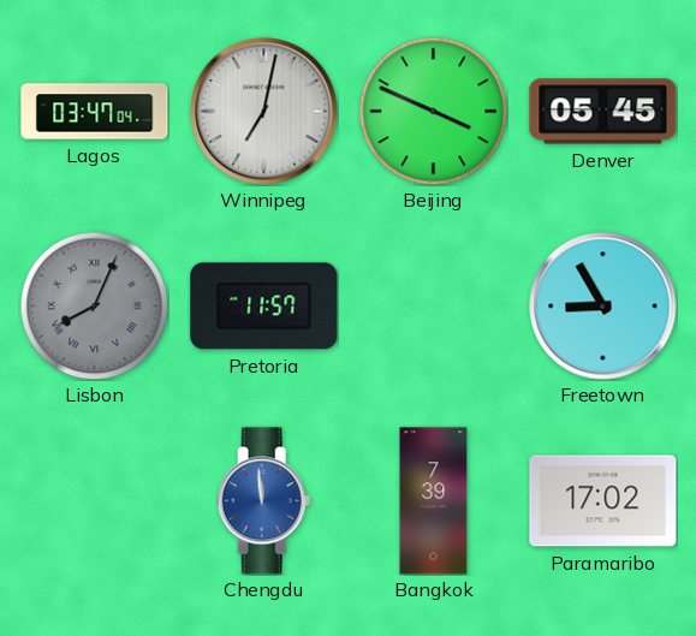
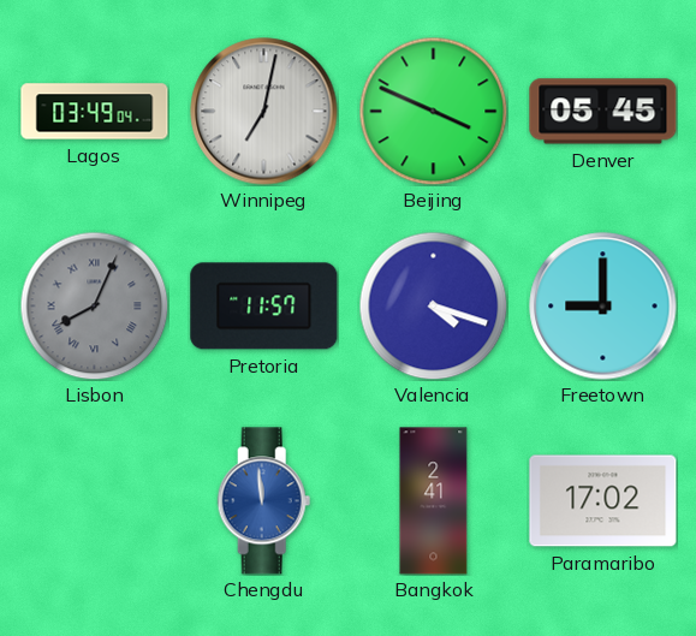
Lagos: 03:47 -> 03:49 (95, 112)
Valencia: none -> 4:18 (433, 305)
Freetown: 8:55 -> 9:00 (603, 307)
Bangkok: 7:39 -> 2:41 (434, 501)
